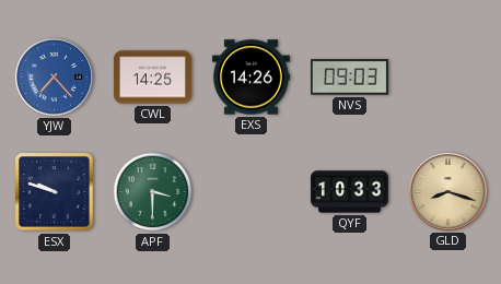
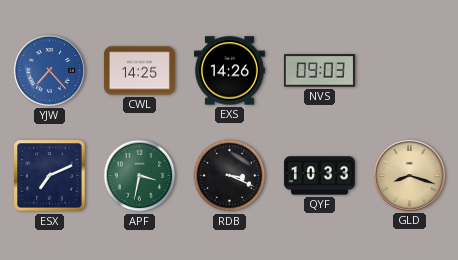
ESX: 9:48 -> 7:11 (50, 176)
APF: 3:30 -> 3:32 (140, 176)
RDB: none -> 3:19 (230, 176)
